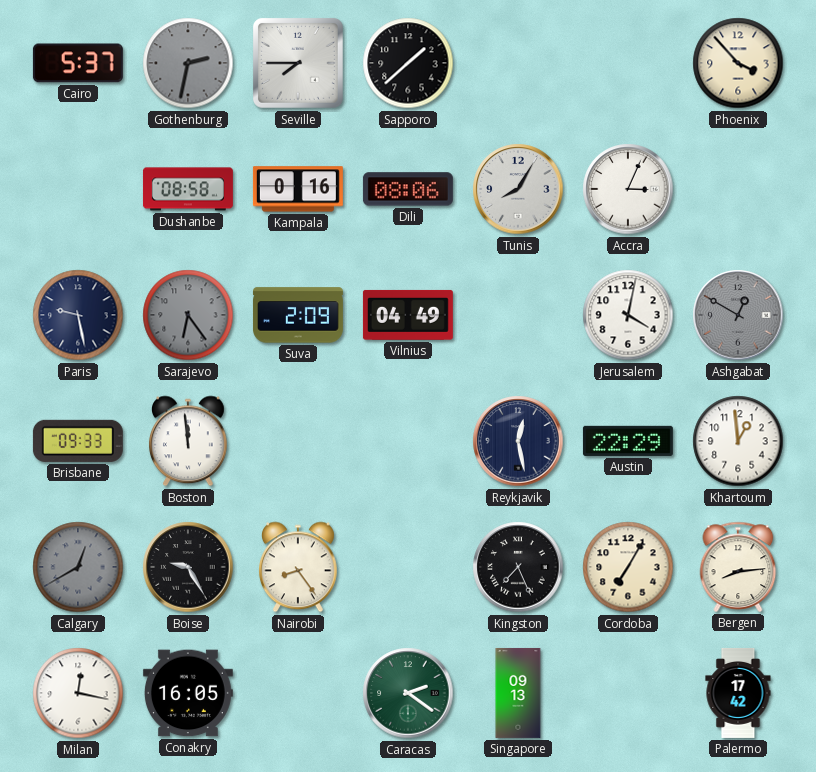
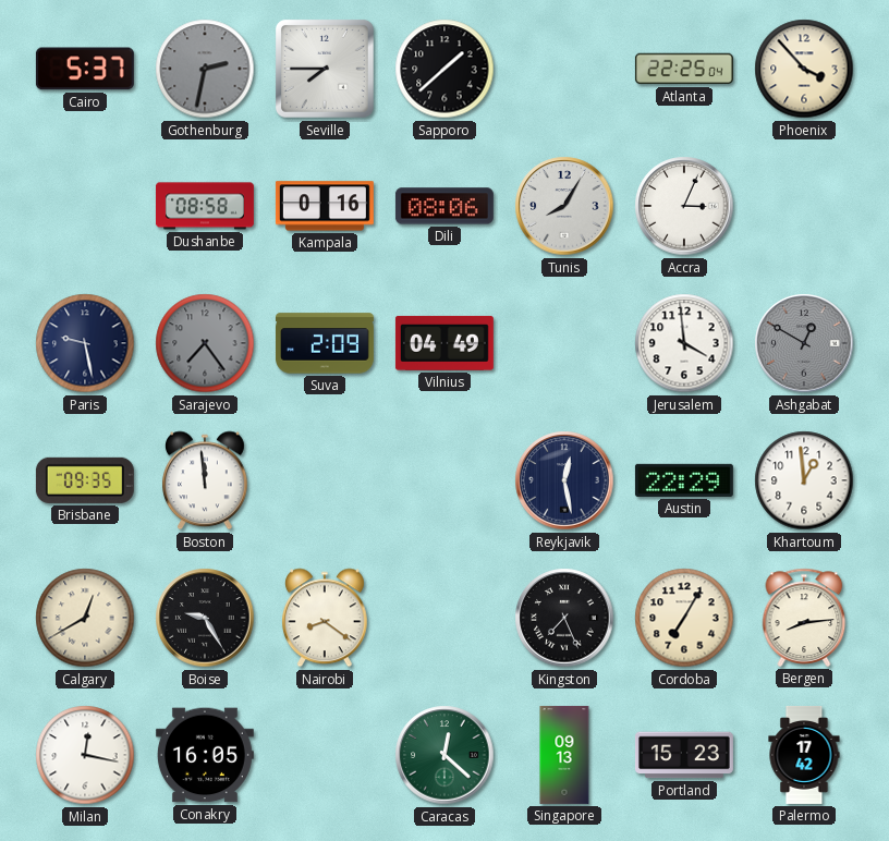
Atlanta: none -> 22:25 (684, 69)
Sarajevo: 6:24 -> 7:24 (205, 343)
Jerusalem: 4:02 -> 3:59 (684, 343)
Brisbane: 09:33 -> 09:35 (85, 480)
Calgary dial: grey -> cream (85, 618)
Nairobi: 8:24 -> 8:21 (325, 618)
Caracas: 2:21 -> 12:22 (444, 755)
Portland: none -> 15:23 (684, 755)
